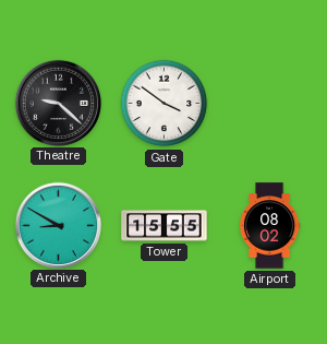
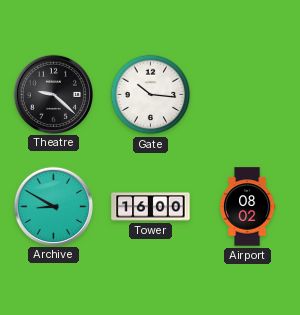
Gate: 3:51 -> 10:16 (151, 95)
Tower: 15:55 -> 16:00 (151, 207)
